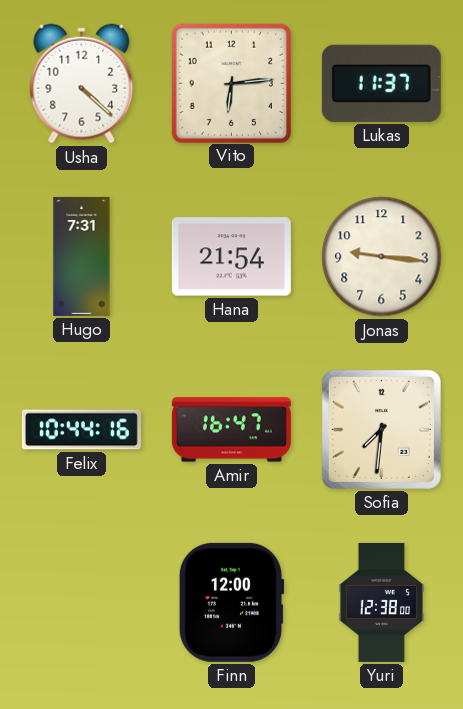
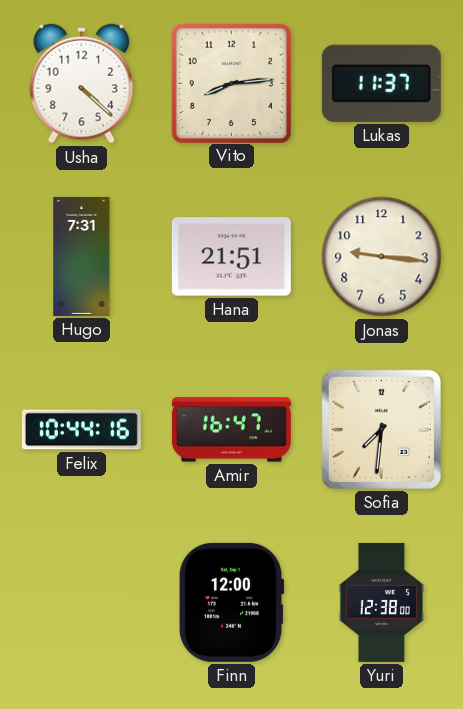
Vito: 6:14 -> 8:14 (231, 83)
Hana: 21:54 -> 21:51 (231, 257)
